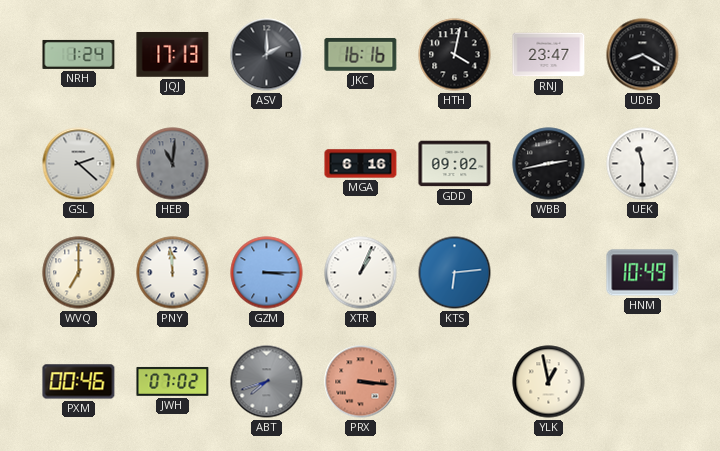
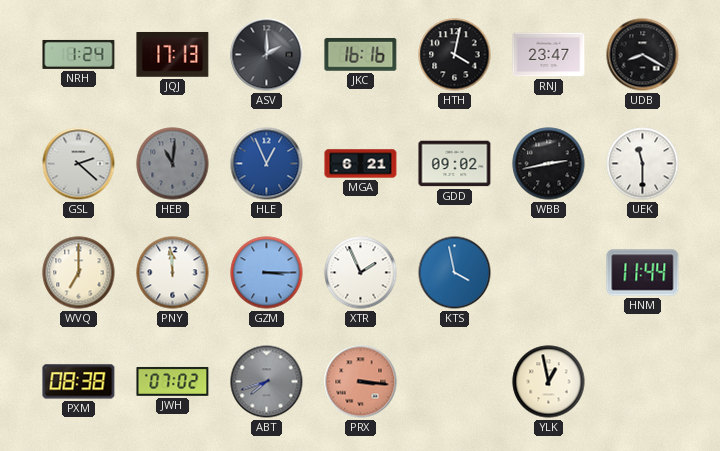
HLE: none -> 12:56 (267, 164)
MGA: 6:16 -> 6:21 (361, 164)
XTR: 1:04 -> 1:56 (361, 273)
KTS: 6:14 -> 3:58 (455, 273)
HNM: 10:49 -> 11:44 (643, 273)
PXM: 00:46 -> 08:38 (79, 382)
